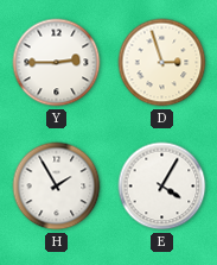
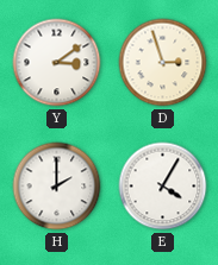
Y: 2:45 -> 3:09 (57, 63)
H: 1:55 -> 2:00 (57, 187)
